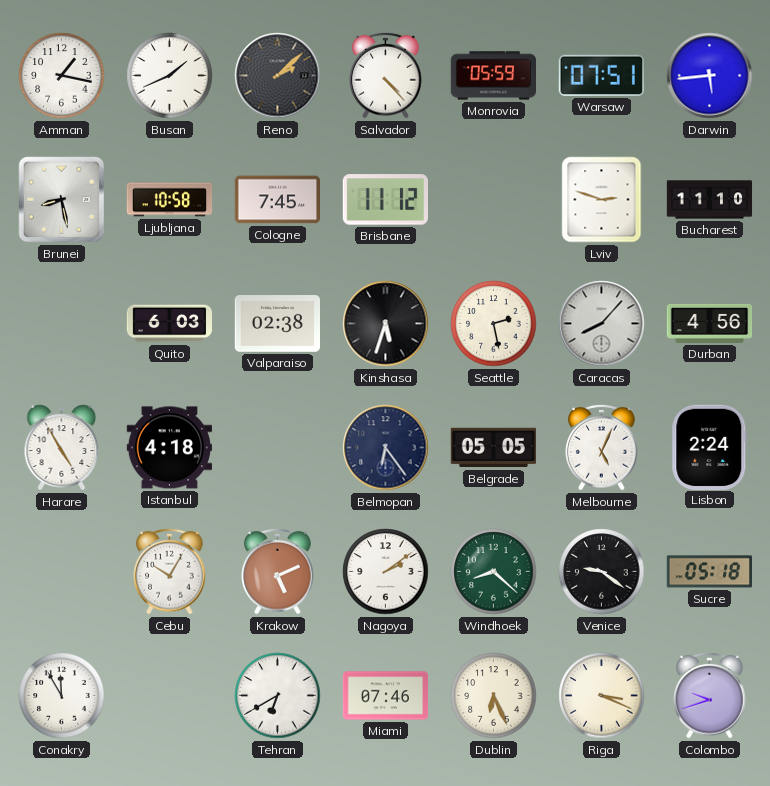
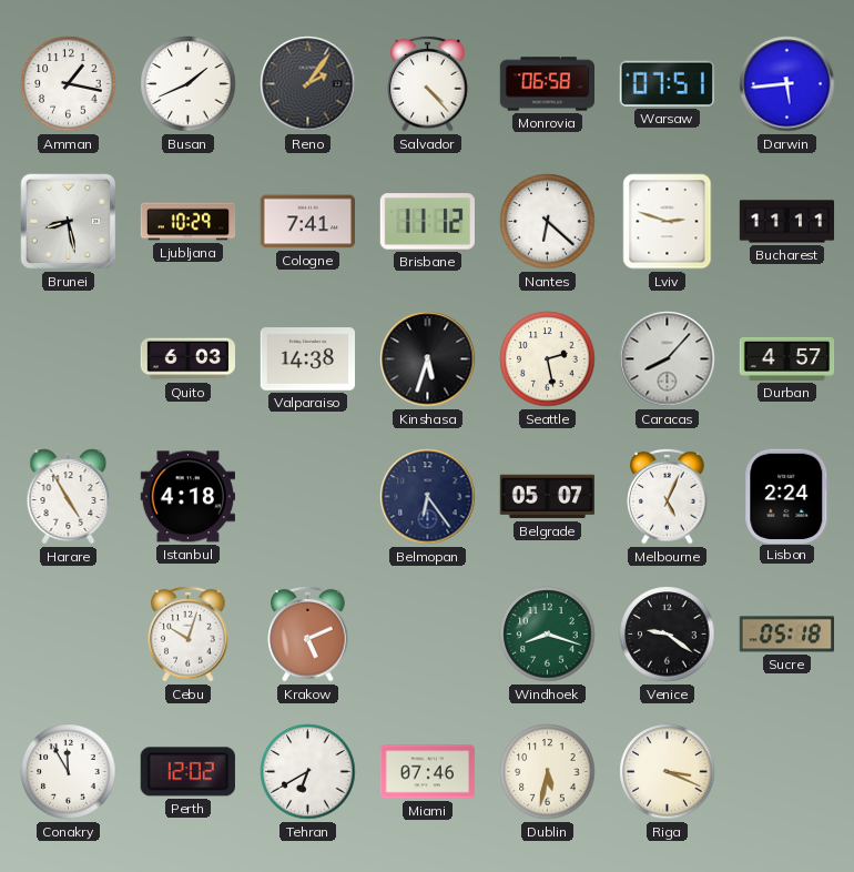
Reno: 2:08 -> 2:06 (308, 84)
Monrovia: 05:59 -> 06:58 (548, 84)
Ljubljana: 10:58 -> 10:29 (189, 222)
Cologne: 7:45 -> 7:41 (308, 222)
Nantes: none -> 6:22 (548, 222)
Bucharest: 11:10 -> 11:11 (787, 222)
Valparaiso: 02:38 -> 14:38 (307, 359)
Durban: 4:56 -> 4:57 (787, 358)
Belgrade: 05:05 -> 05:07 (547, 497)
Cebu: 10:05 -> 10:03 (189, 633)
Nagoya: 2:09 -> none (386, 572)
Windhoek: 8:22 -> 8:18 (548, 635)
Perth: none -> 12:02 (187, 772)
Dublin: 6:26 -> 5:32 (548, 772)
Colombo: 9:42 -> none (710, 695)
